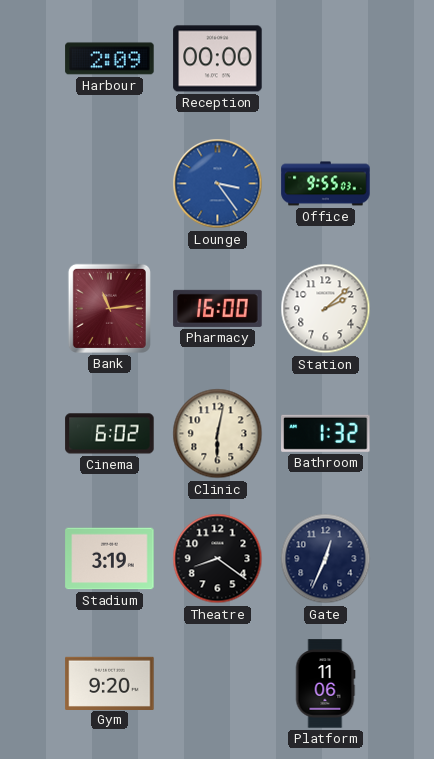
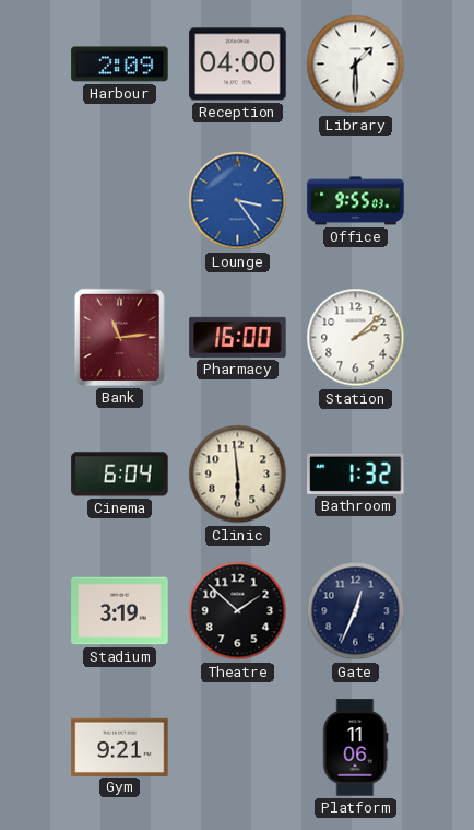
Reception: 00:00 -> 04:00 (238, 65)
Library: none -> 1:30 (356, 65)
Cinema: 6:02 -> 6:04 (120, 475)
Clinic: 6:02 -> 5:59 (238, 475)
Theatre: 8:21 -> 1:52 (238, 611)
Gym: 9:20 -> 9:21 (120, 747)
